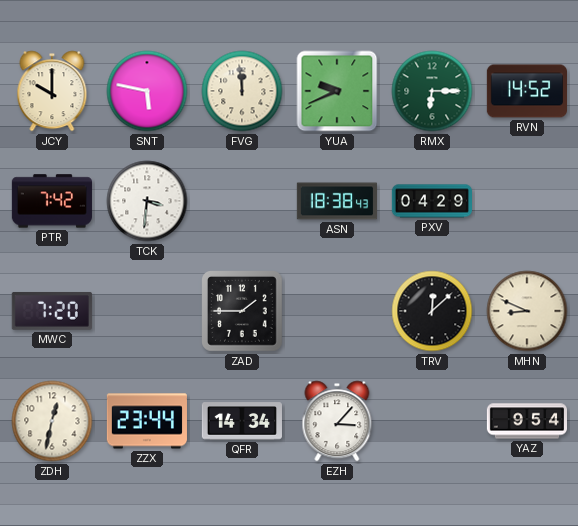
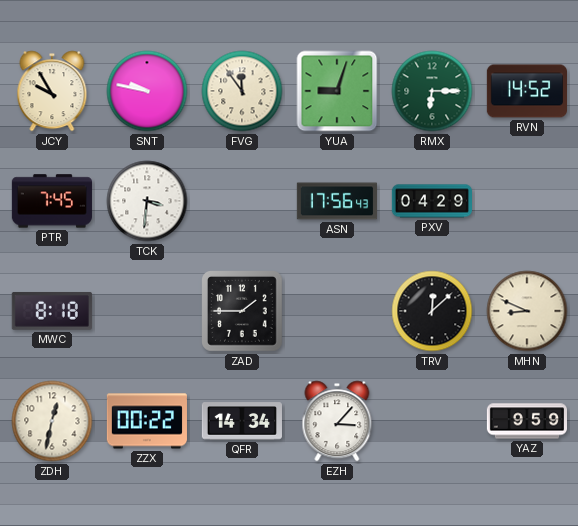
JCY: 10:00 -> 9:55 (52, 91)
SNT: 5:47 -> 9:47 (147, 91)
FVG: 11:59 -> 11:54 (242, 91)
YUA: 9:41 -> 9:03 (337, 91)
PTR: 7:42 -> 7:45 (52, 201)
ASN: 18:38 -> 17:56 (336, 201)
MWC: 7:20 -> 8:18 (52, 311)
ZZX: 23:44 -> 00:22 (147, 421)
YAZ: 9:54 -> 9:59 (526, 421)
